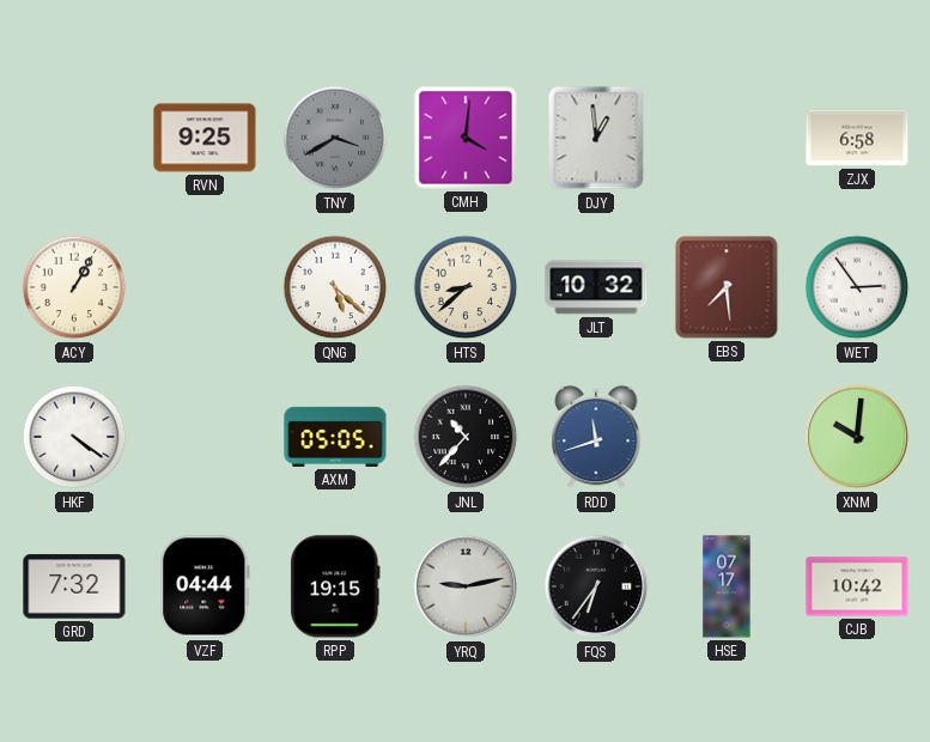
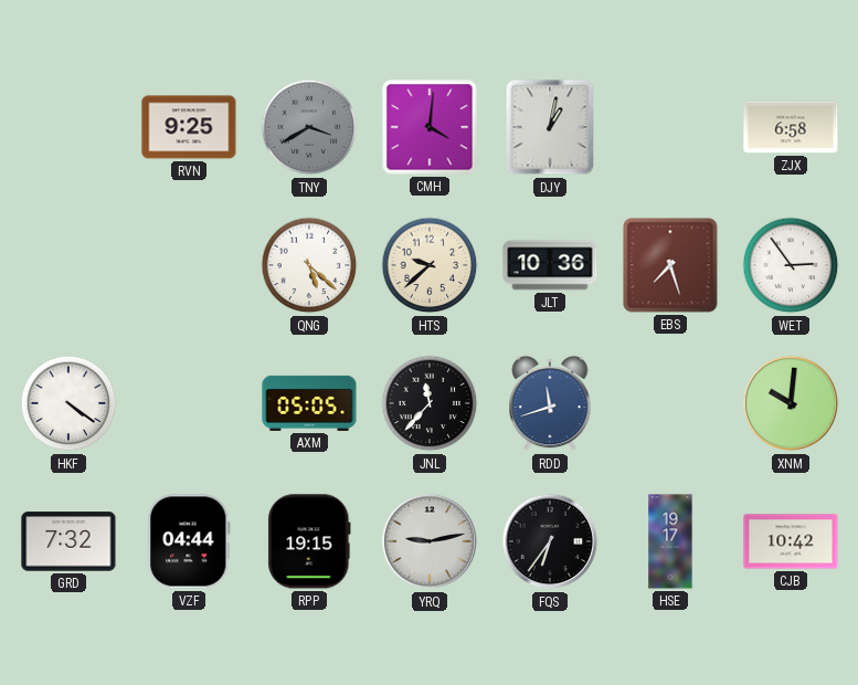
DJY: 12:59 -> 1:02 (550, 127)
ACY: 1:05 -> none (74, 287)
HTS: 8:38 -> 9:38 (430, 265)
JLT: 10:32 -> 10:36 (550, 265)
EBS: 7:29 -> 7:27 (670, 265)
JNL: 10:37 -> 11:37 (430, 403)
HSE: 07:17 -> 19:17 (670, 541)
